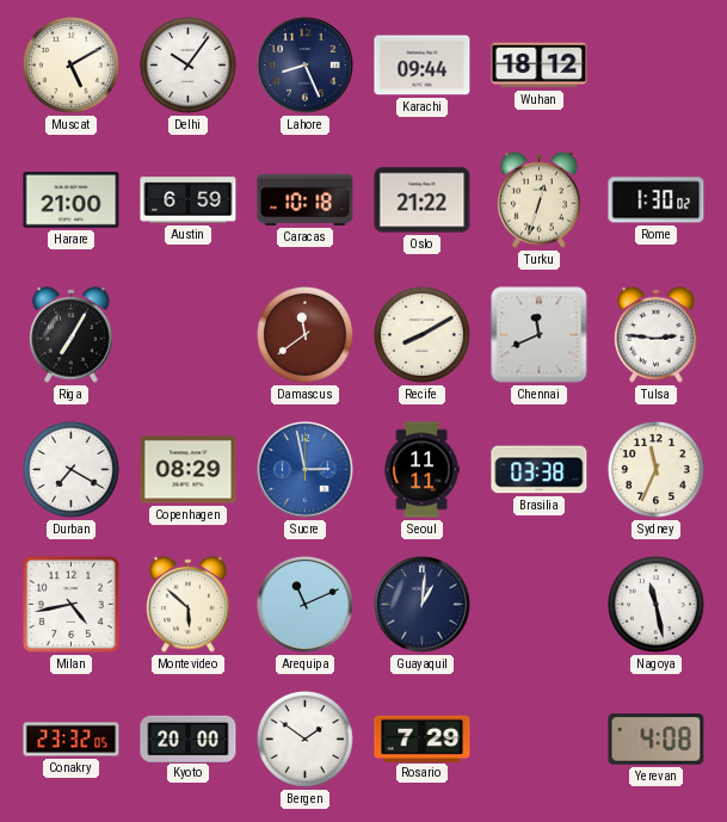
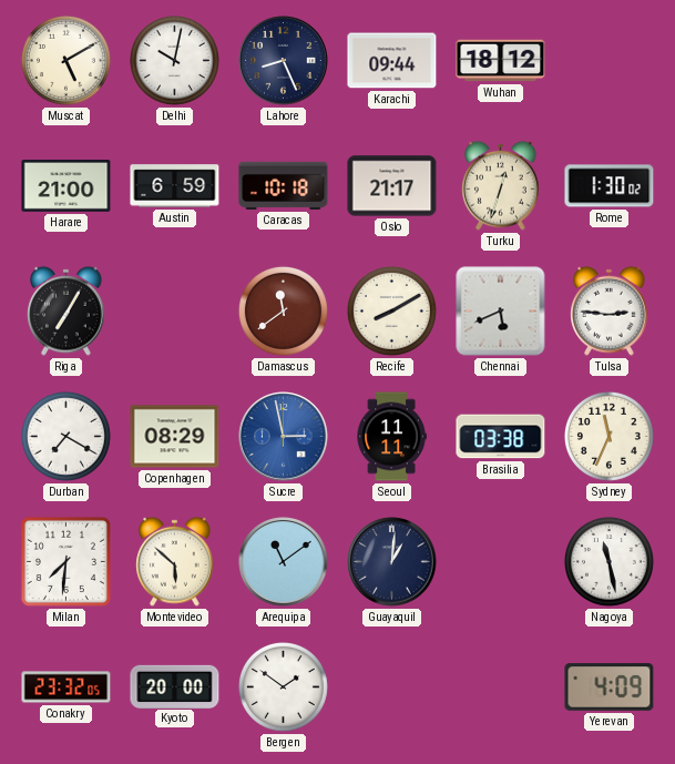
Delhi: 10:06 -> 10:02 (174, 60)
Oslo: 21:22 -> 21:17 (392, 186)
Chennai: 11:41 -> 5:41 (501, 312)
Milan: 4:43 -> 7:31 (65, 561)
Arequipa: 11:11 -> 11:09 (284, 562)
Rosario: 7:29 -> none (423, 738)
Yerevan: 4:08 -> 4:09 (610, 687)
